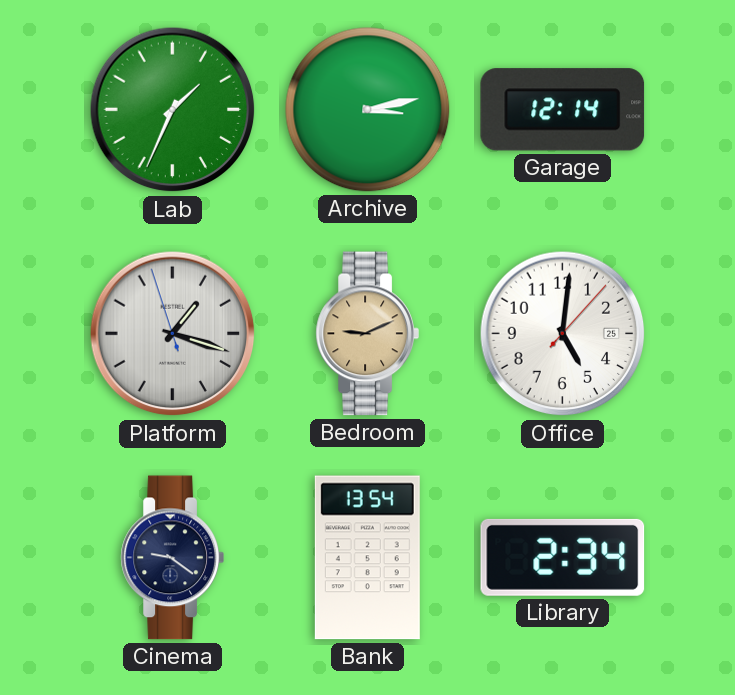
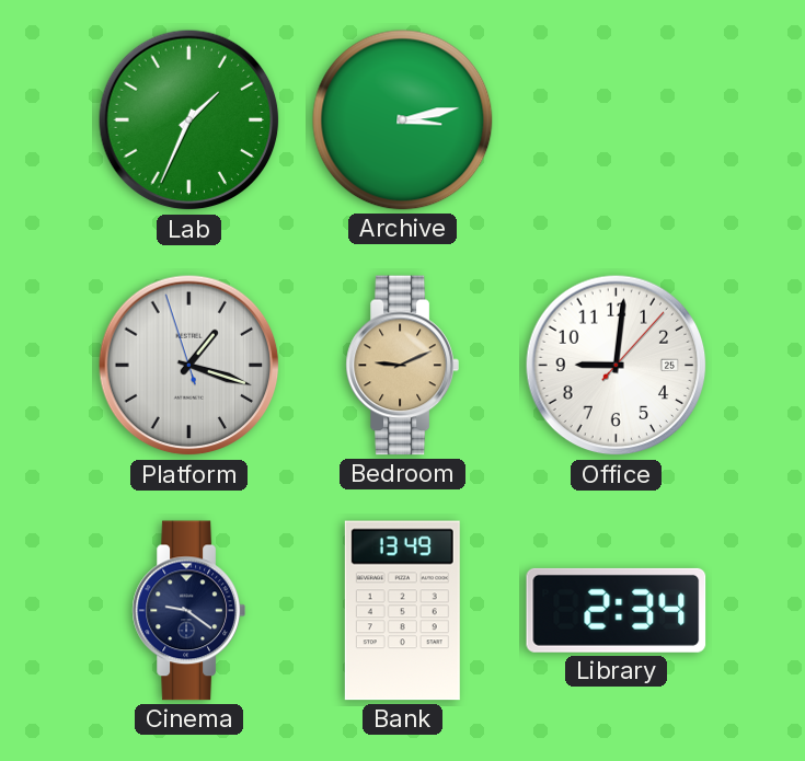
Garage: 12:14 -> none (563, 110)
Office: 5:01 -> 9:01 (617, 366)
Bank: 13:54 -> 13:49 (402, 611)
